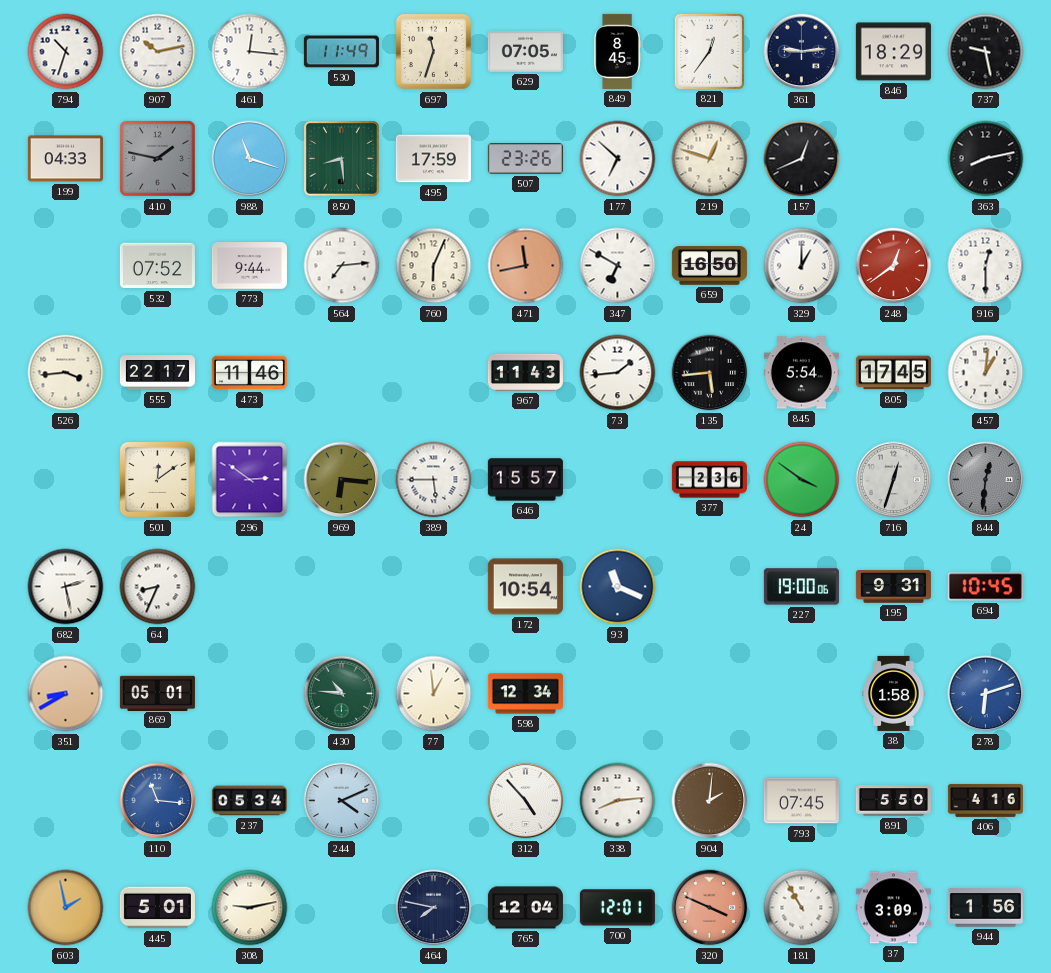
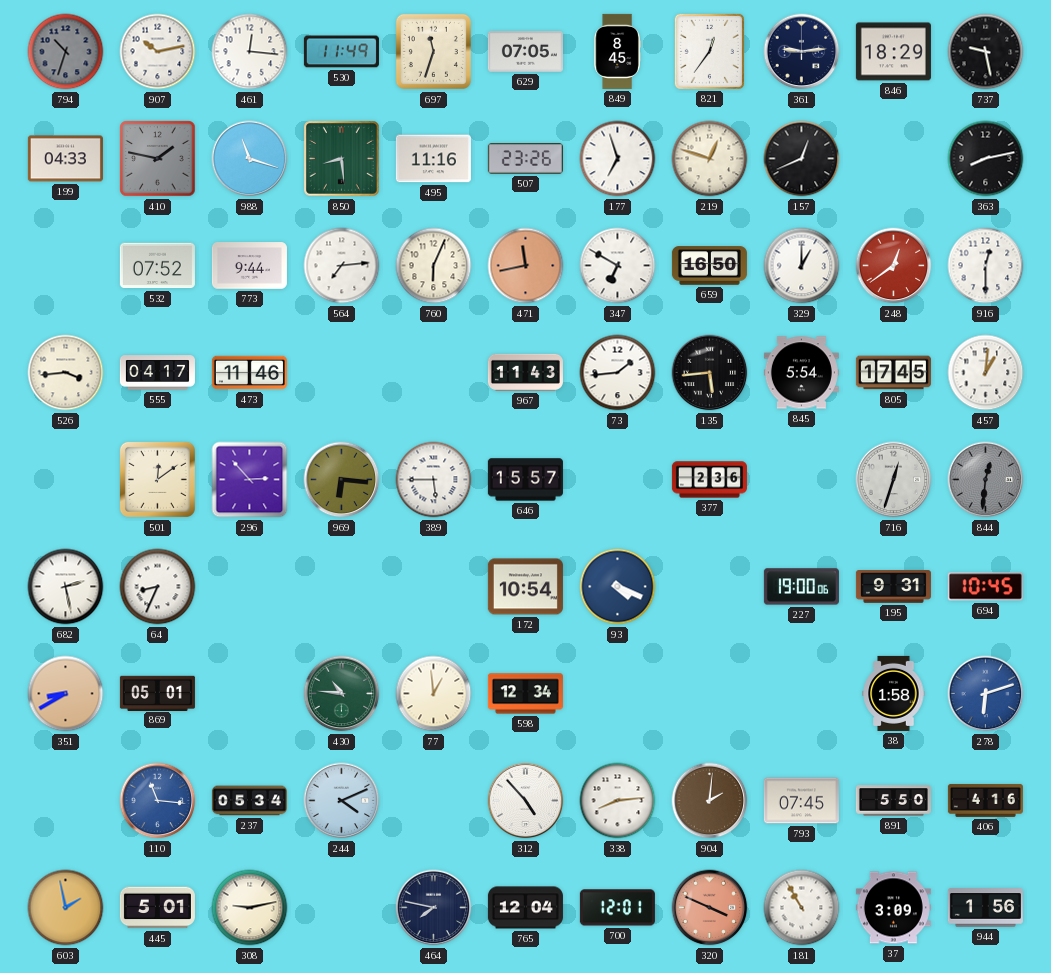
794 dial: white -> grey (66, 52)
495: 17:59 -> 11:16 (433, 159)
177: 6:52 -> 6:57 (618, 159)
555: 22:17 -> 04:17 (157, 373)
296: 2:51 -> 2:53 (250, 480)
24: 3:51 -> none (802, 480)
93: 11:19 -> 4:19 (618, 587)
